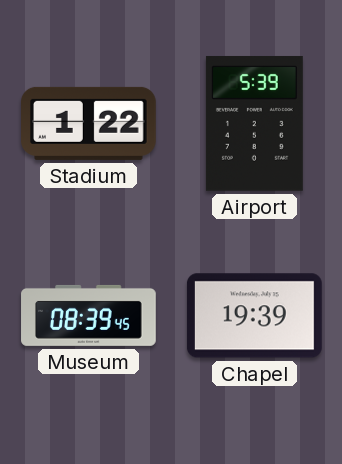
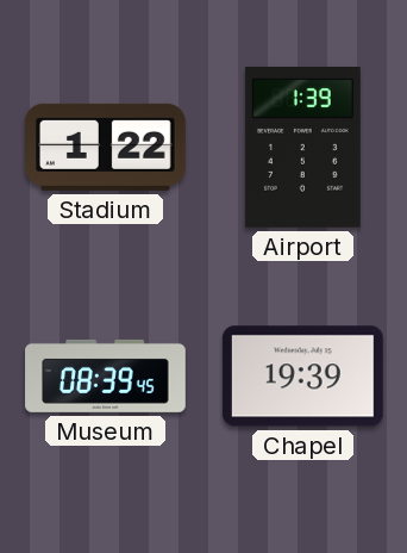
Airport: 5:39 -> 1:39 (302, 147)
